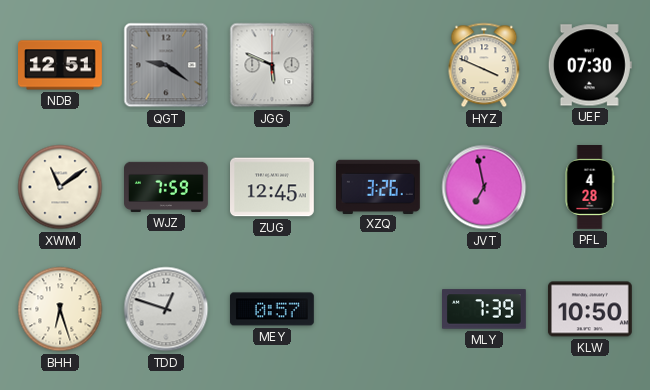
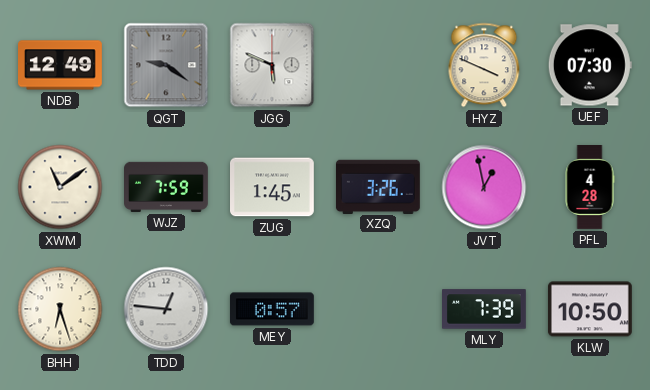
NDB: 12:51 -> 12:49 (61, 65)
ZUG: 12:45 -> 1:45 (273, 187)
JVT: 6:58 -> 12:58 (484, 187)
TDD: 12:48 -> 12:46 (166, 309)
